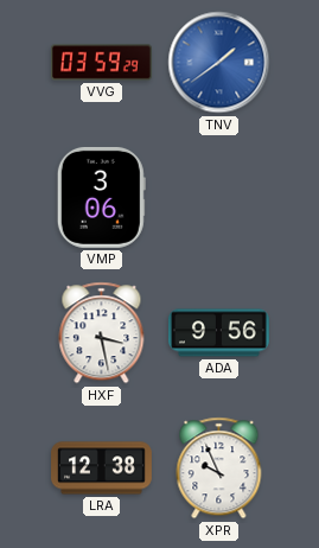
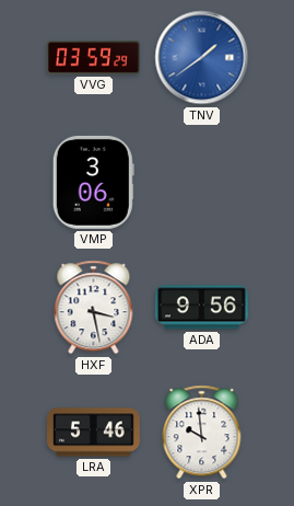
LRA: 12:38 -> 5:46 (94, 433)
XPR: 9:56 -> 9:59 (202, 433)
